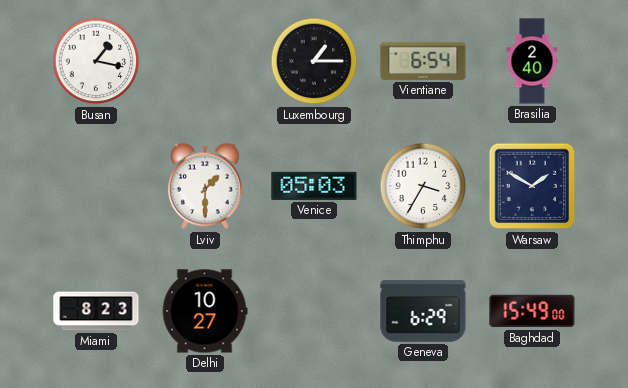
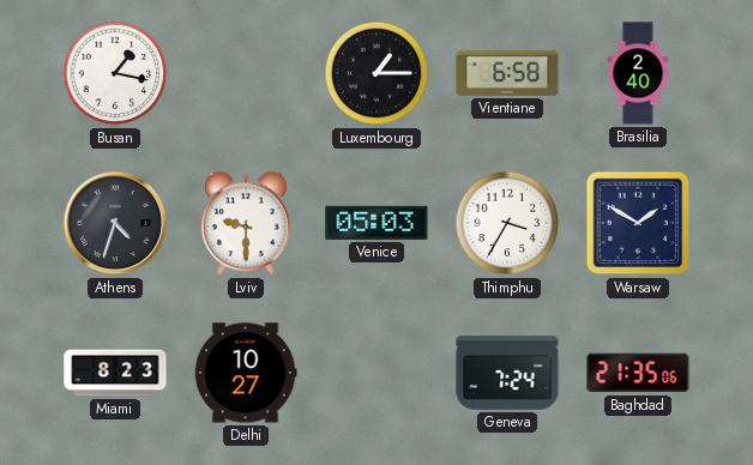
Vientiane: 6:54 -> 6:58 (507, 73)
Athens: none -> 4:33 (115, 223)
Lviv: 1:30 -> 9:30 (246, 223)
Geneva: 6:29 -> 7:24 (507, 373)
Baghdad: 15:49 -> 21:35 (638, 373)
